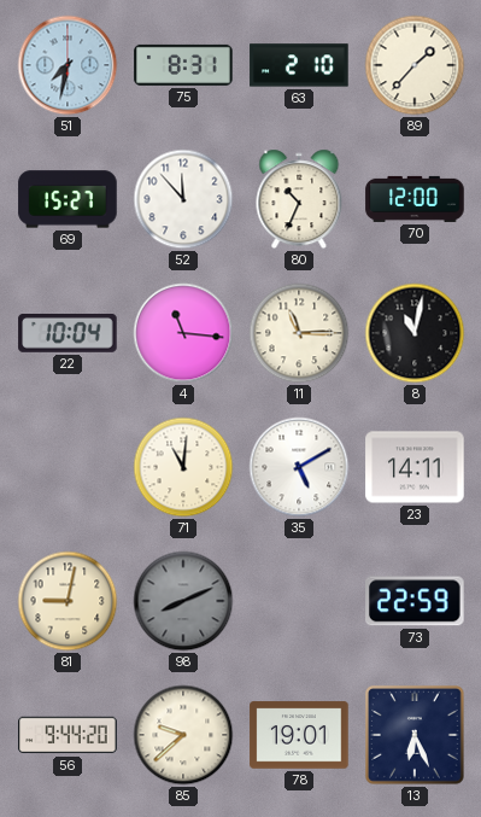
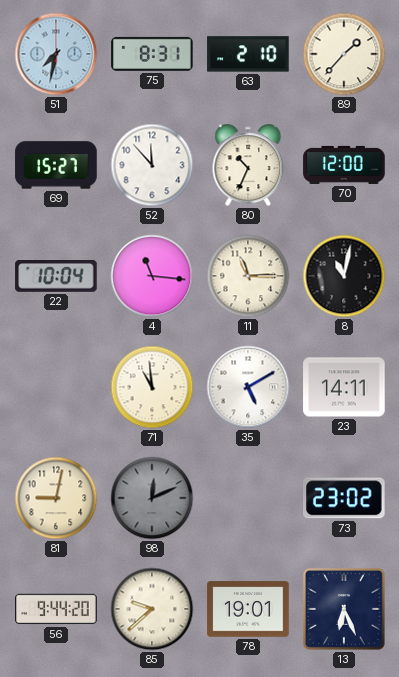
71: 11:01 -> 10:59 (152, 387)
98: 8:11 -> 12:11 (152, 498)
73: 22:59 -> 23:02 (345, 498)
